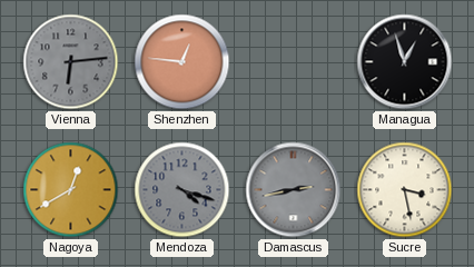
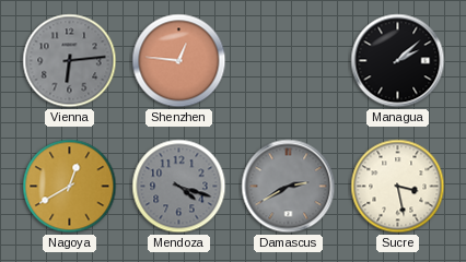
Managua: 12:57 -> 2:08 (398, 61)
Damascus: 2:43 -> 2:40 (289, 187)
